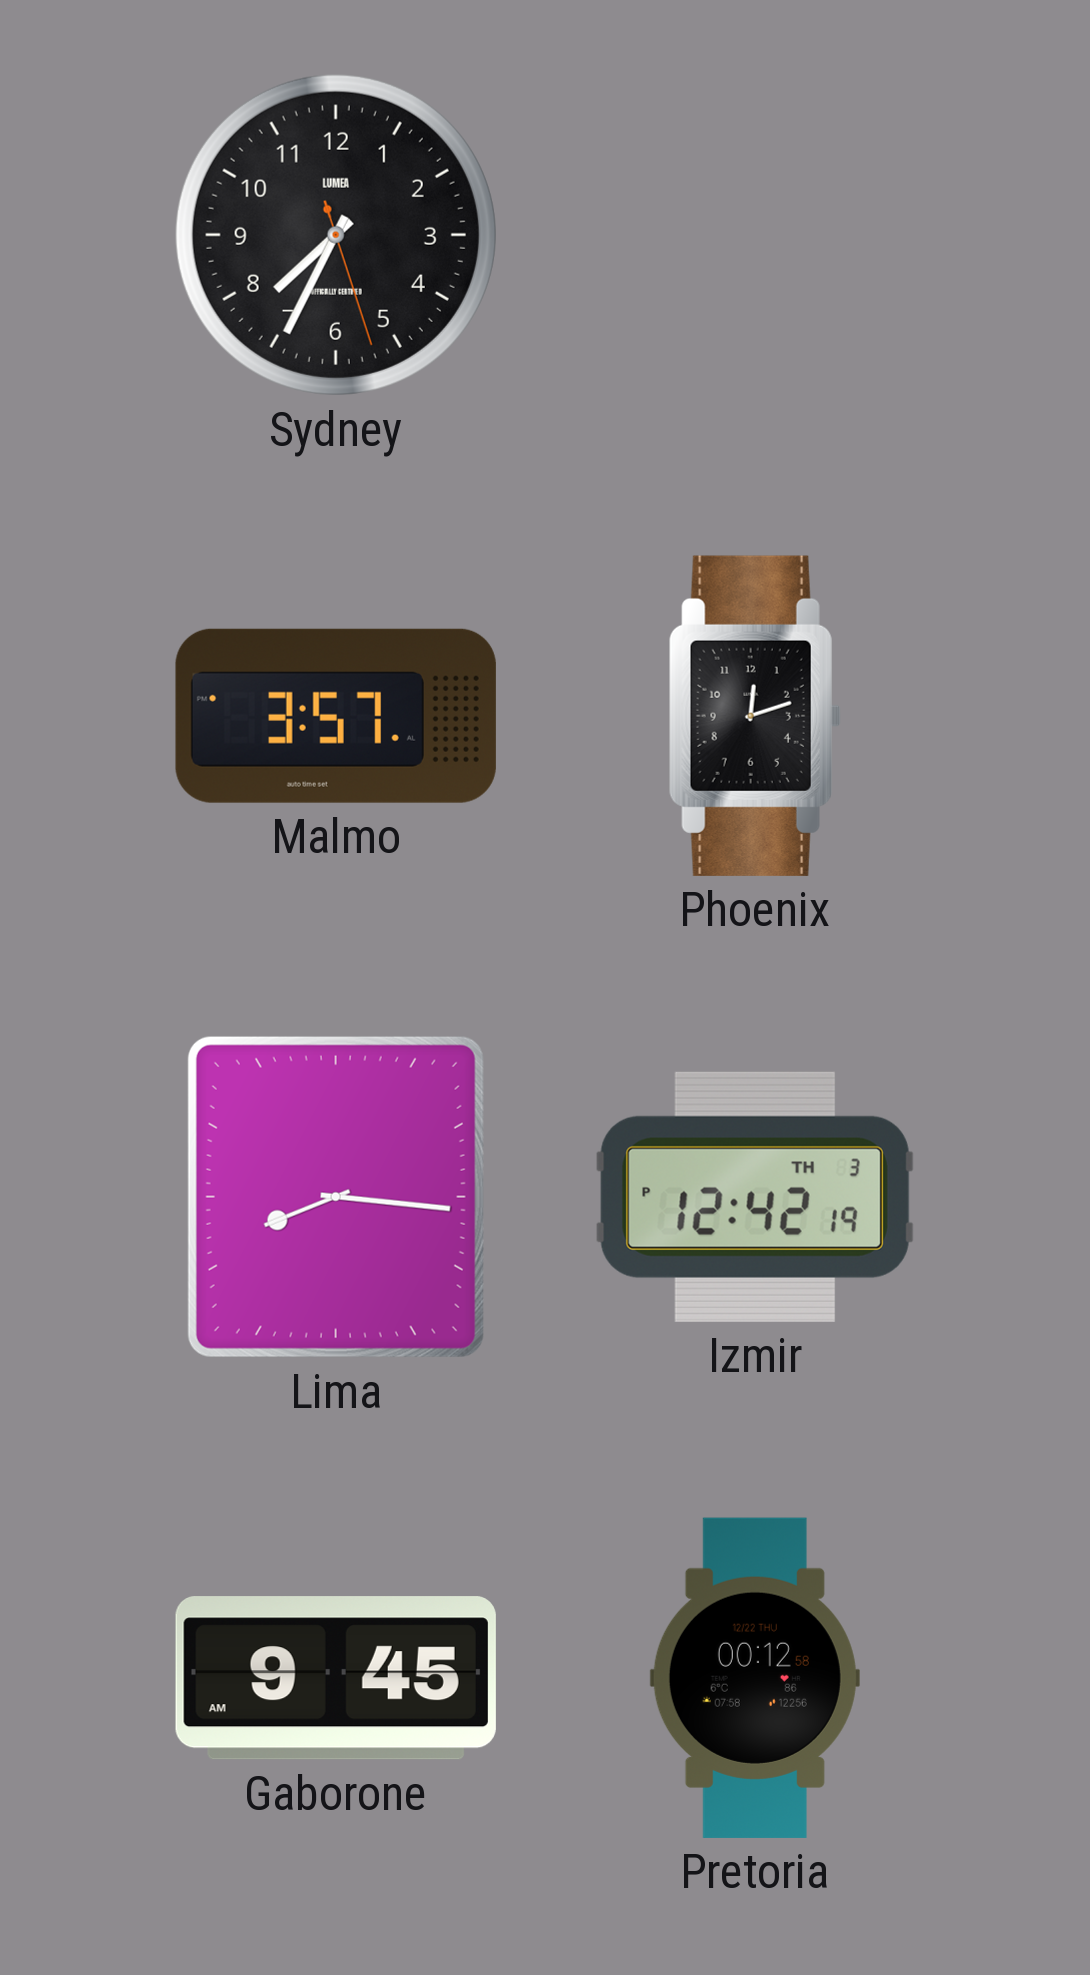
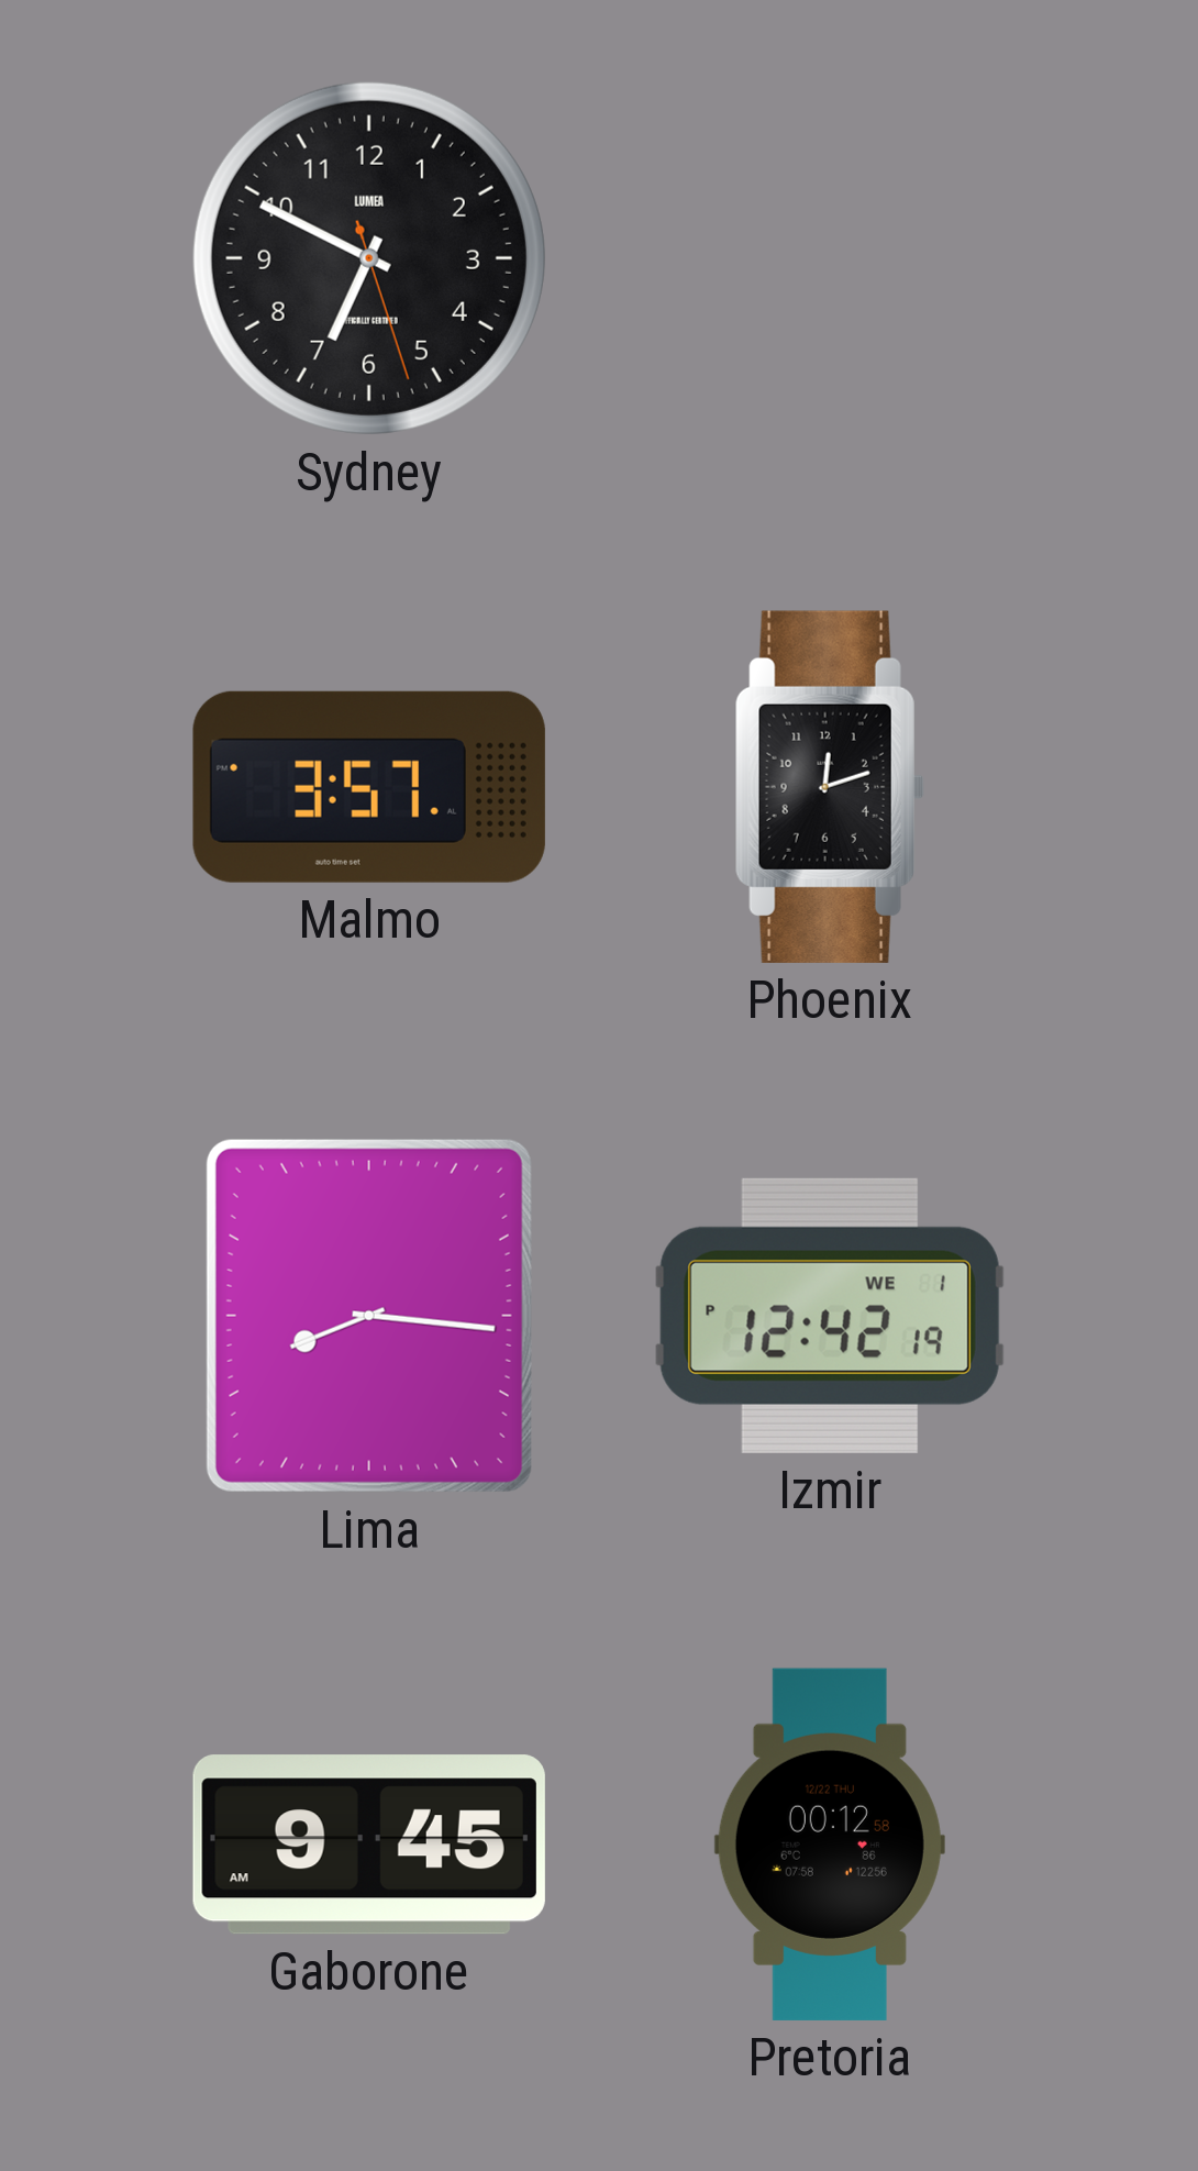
Sydney: 7:34 -> 6:49 (369, 258)
Izmir date: TH 3 -> WE 1 (830, 1316)
